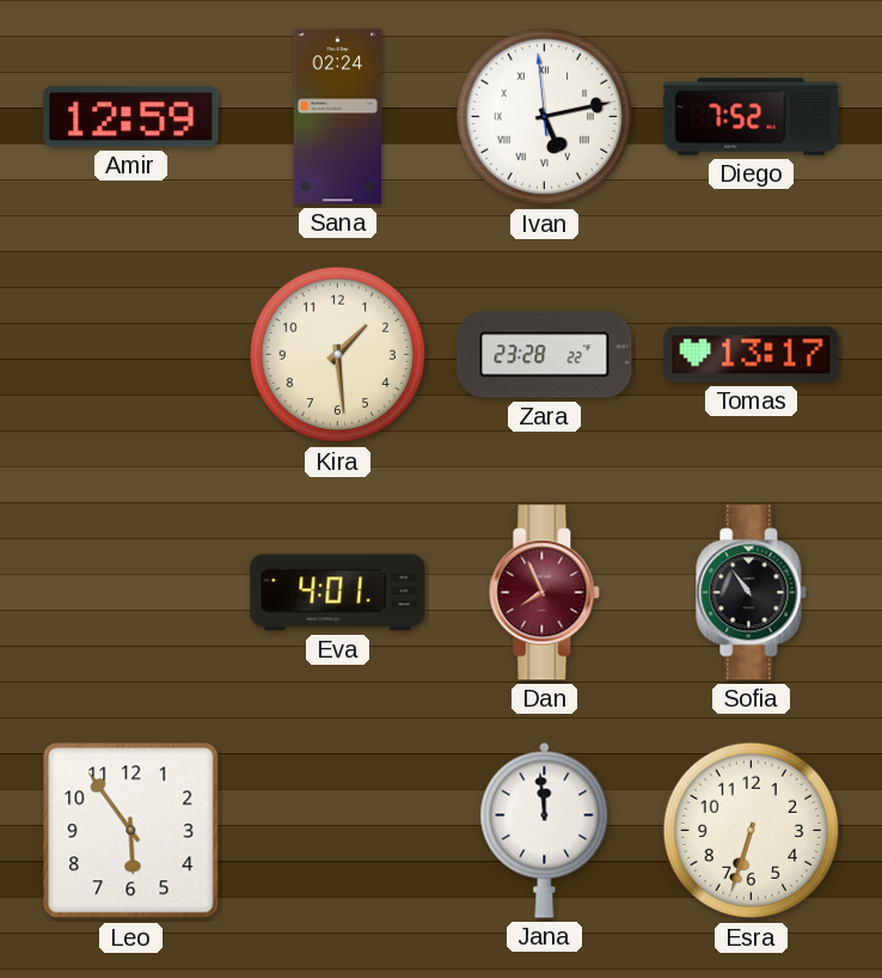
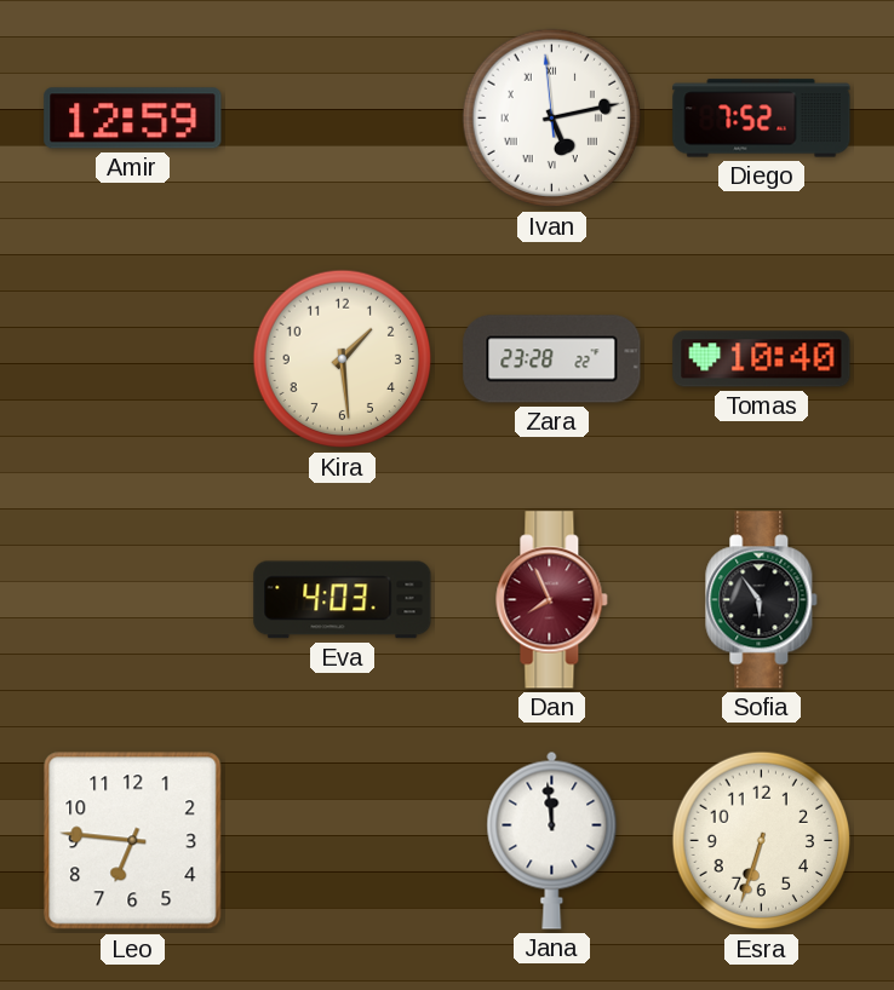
Sana: 02:24 -> none (338, 117)
Tomas: 13:17 -> 10:40 (762, 359)
Eva: 4:01 -> 4:03 (343, 600)
Sofia: 10:54 -> 5:54 (762, 600)
Leo: 5:54 -> 6:46 (133, 841)
